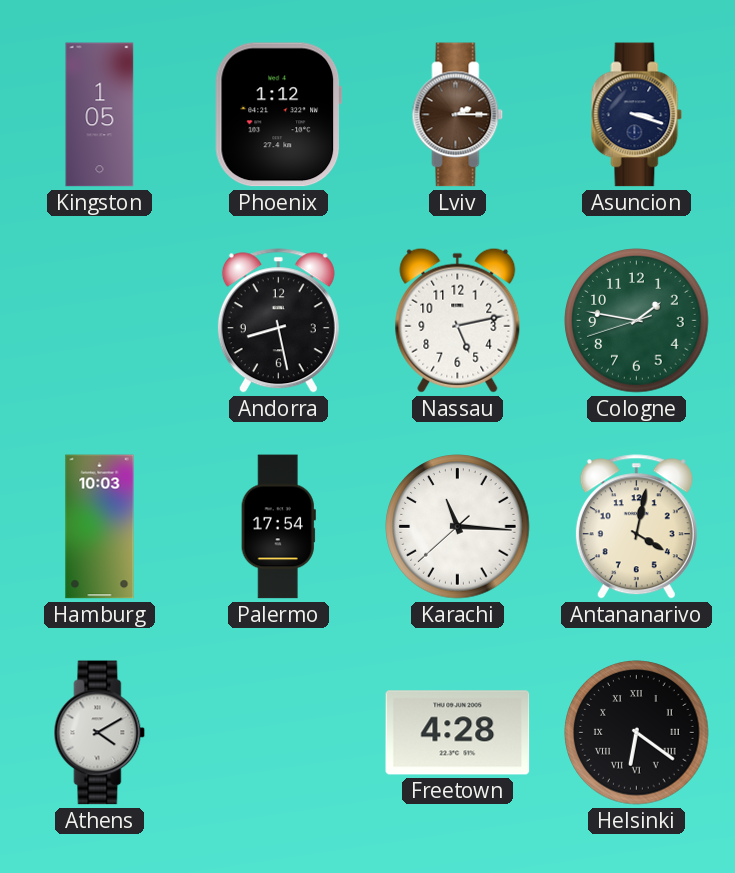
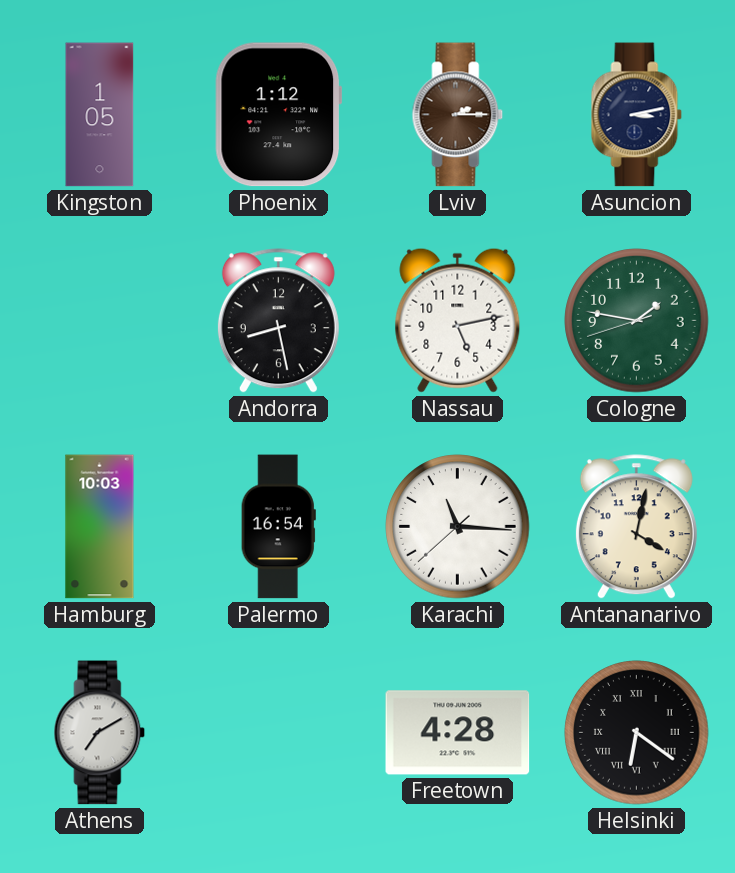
Asuncion: 3:18 -> 3:13 (637, 115)
Palermo: 17:54 -> 16:54 (278, 527)
Athens: 4:10 -> 7:10 (100, 733)
